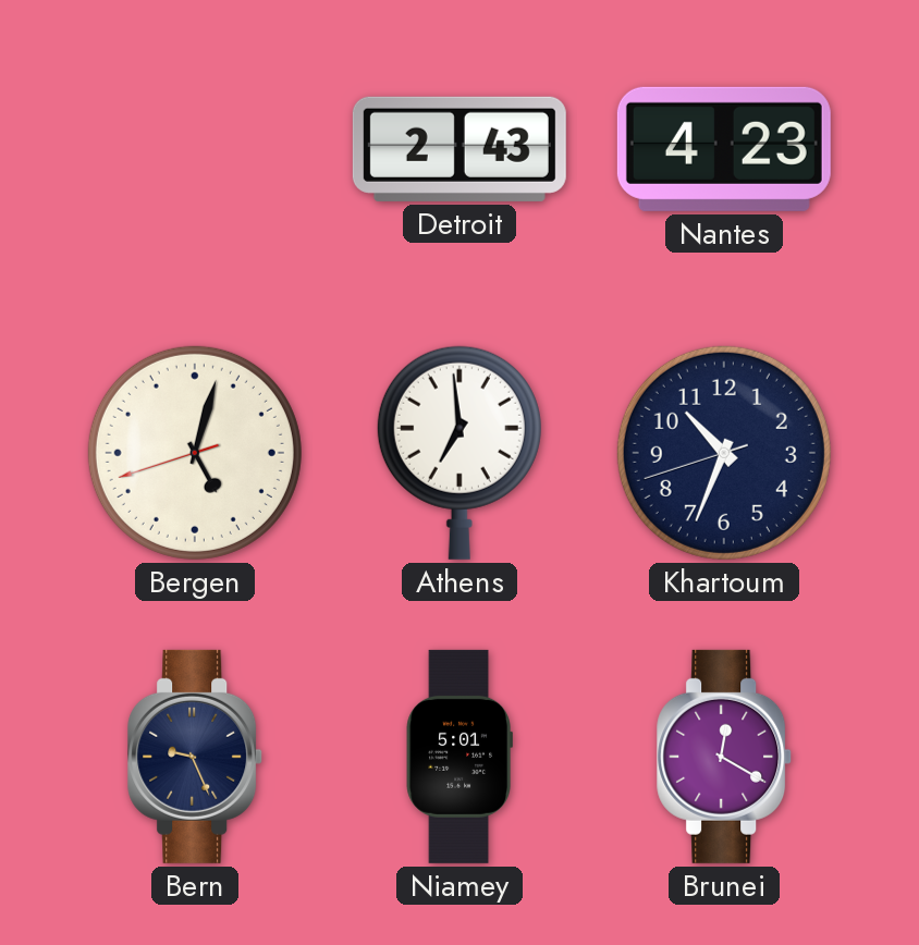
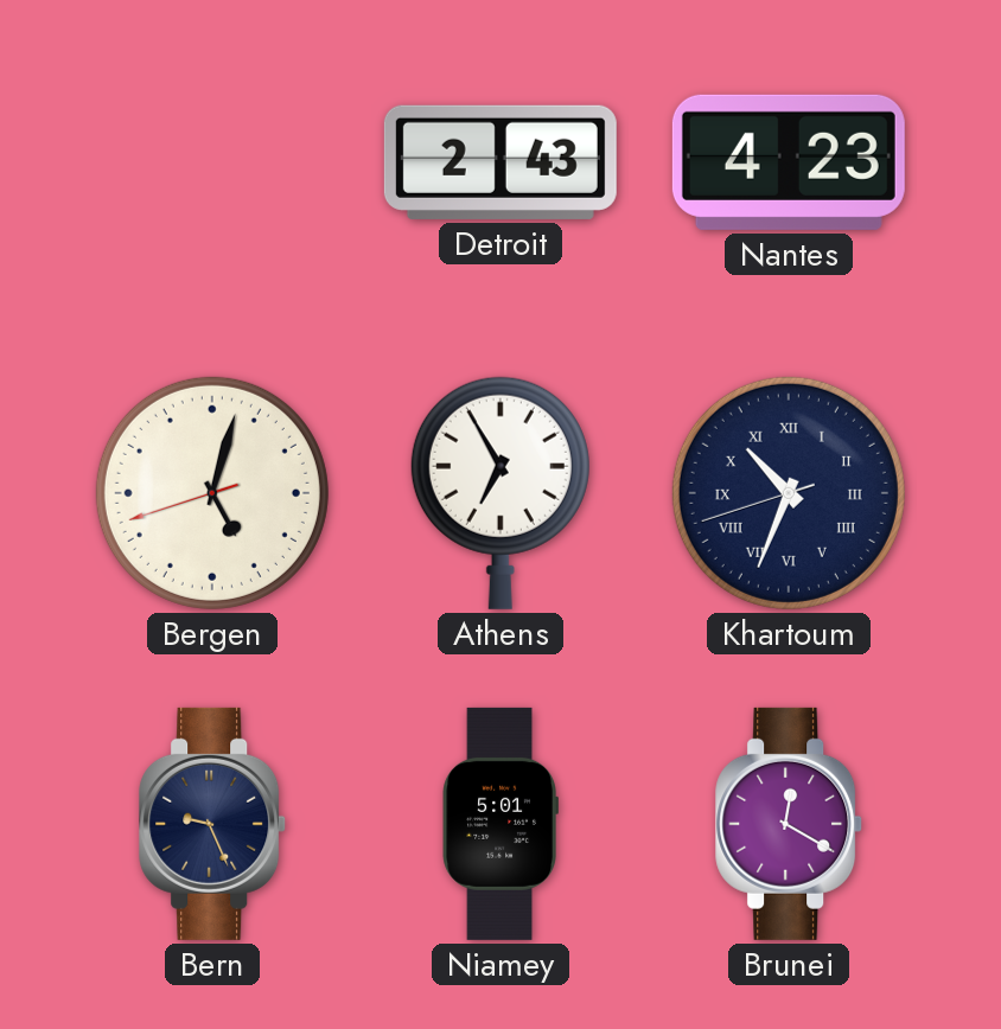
Athens: 6:59 -> 6:55 (500, 493)
Khartoum numerals: Arabic -> Roman (789, 493)
